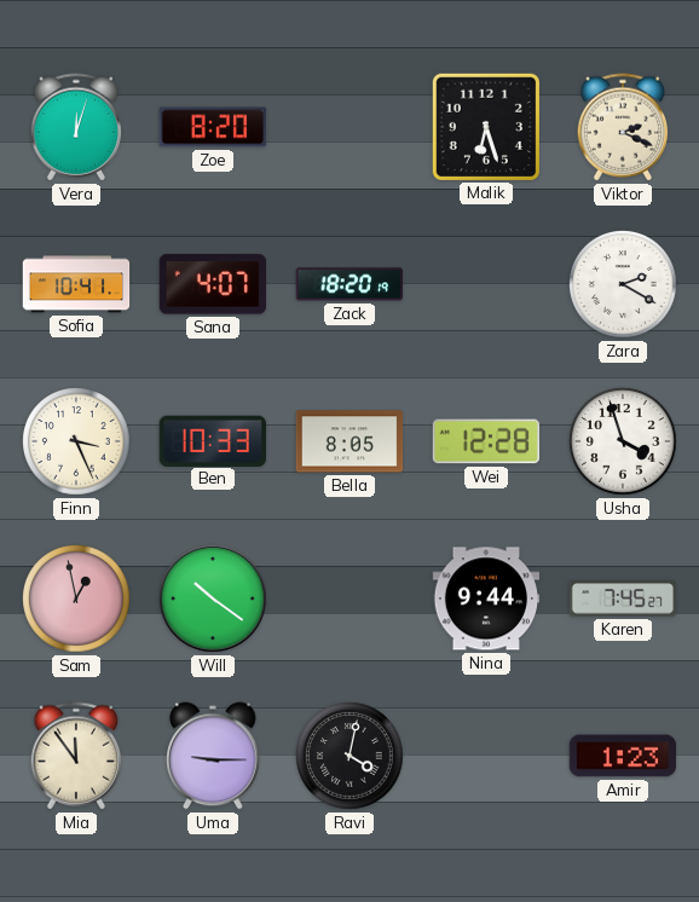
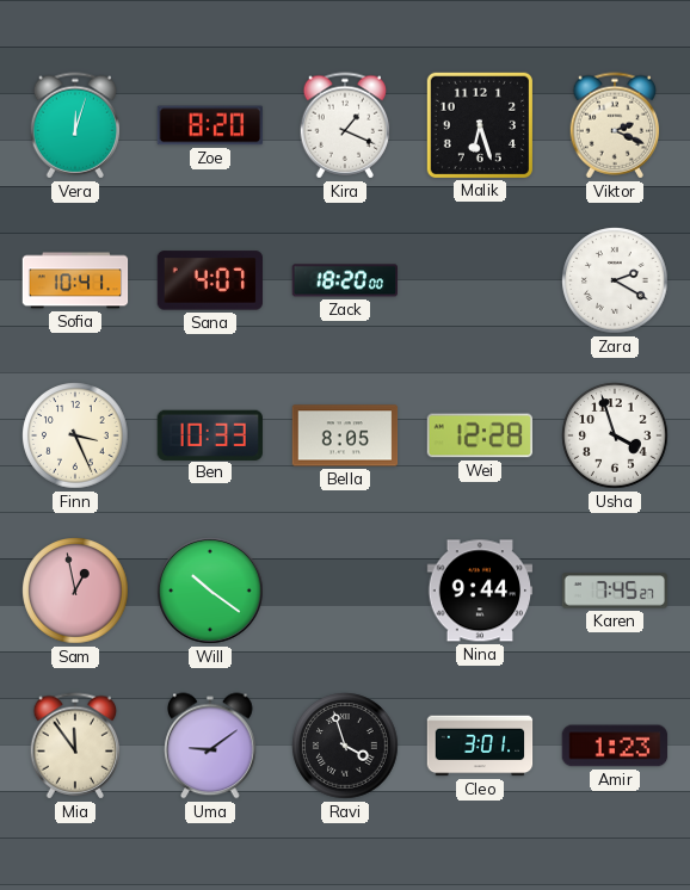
Kira: none -> 1:19 (345, 125)
Zack: 18:20:19 -> 18:20:00 (345, 280)
Uma: 9:15 -> 9:09 (210, 746)
Ravi: 4:02 -> 3:57 (345, 746)
Cleo: none -> 3:01 (480, 746)
